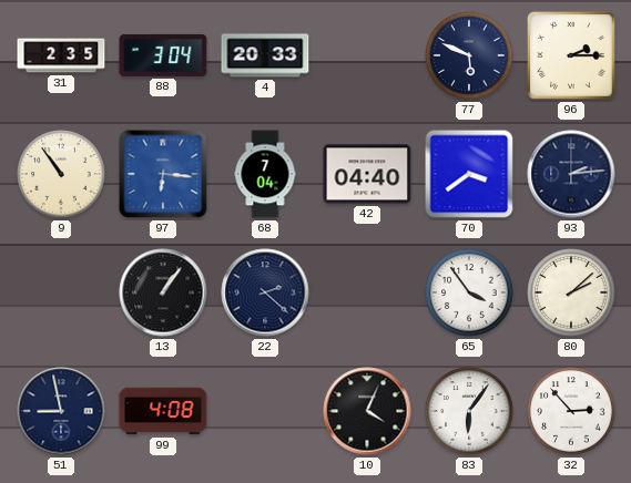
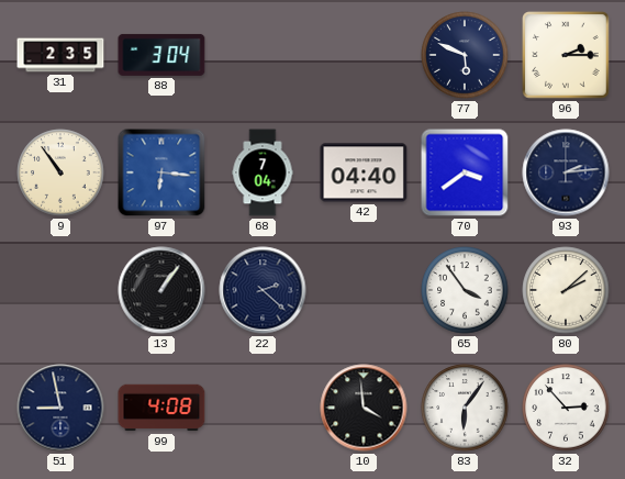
4: 20:33 -> none (265, 55)
10: 4:04 -> 3:59 (364, 408)
